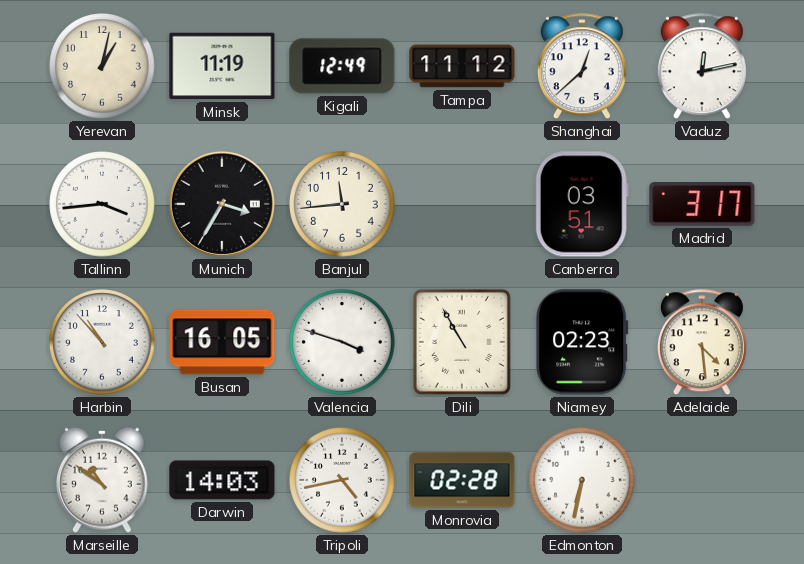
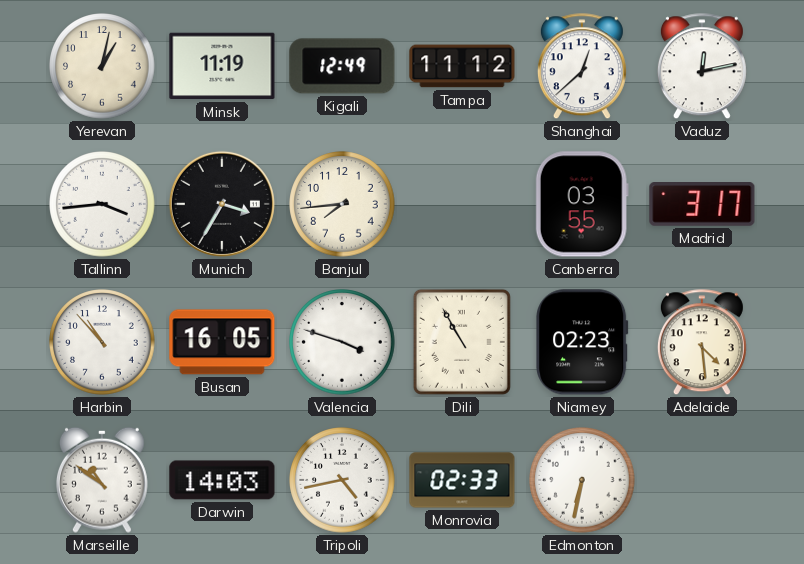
Banjul: 11:44 -> 7:44 (342, 204)
Canberra: 03:51 -> 03:55 (582, 204)
Monrovia: 02:28 -> 02:33 (462, 480)
